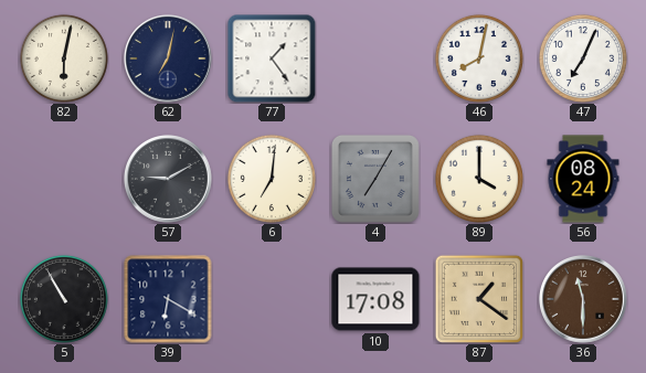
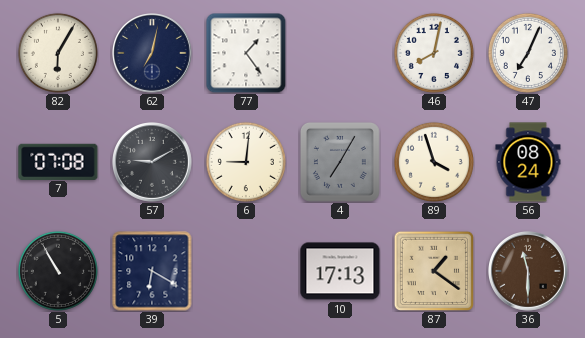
82: 6:02 -> 6:05 (58, 53)
7: none -> 07:08 (58, 161)
6: 7:01 -> 9:01 (246, 162)
89: 4:00 -> 3:57 (434, 162)
10: 17:08 -> 17:13 (340, 271)
